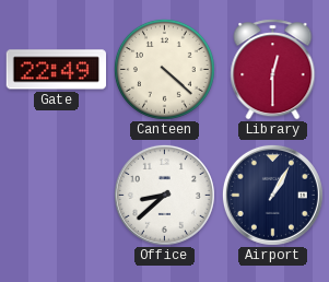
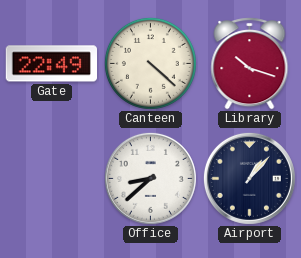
Library: 12:30 -> 10:18 (250, 64)
Airport: 1:05 -> 1:07 (249, 178)
